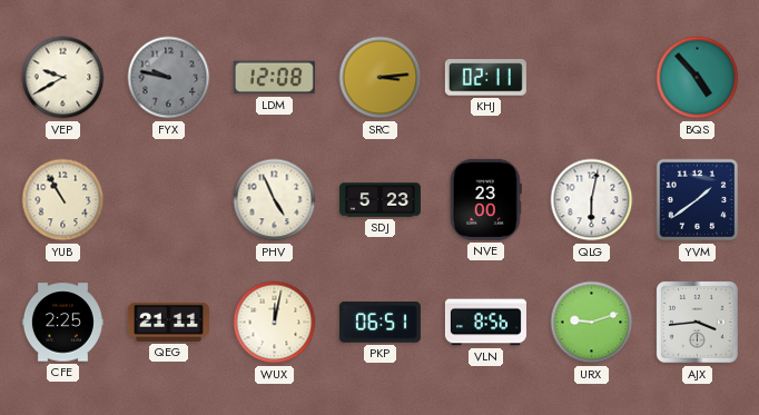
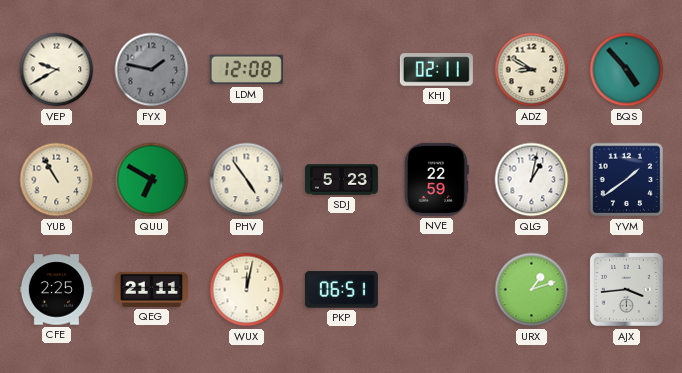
FYX: 9:47 -> 1:47 (152, 70)
SRC: 3:14 -> none (381, 78)
ADZ: none -> 8:50 (532, 70)
QUU: none -> 6:50 (152, 180)
PHV: 4:56 -> 4:54 (247, 180)
NVE: 23:00 -> 22:59 (436, 179)
QLG: 6:02 -> 1:02 (532, 180)
VLN: 8:56 -> none (485, 323)
URX: 9:12 -> 1:12 (532, 290)
